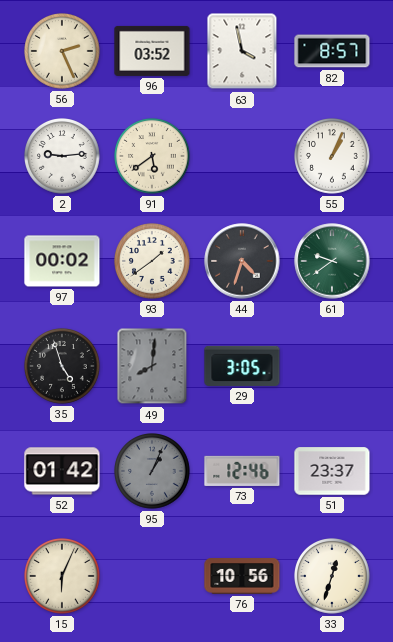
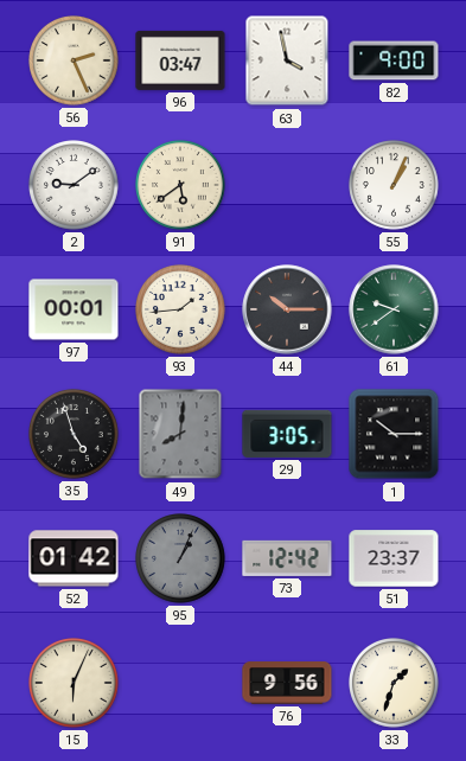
96: 03:52 -> 03:47 (180, 60)
82: 8:57 -> 9:00 (394, 60)
2: 9:14 -> 9:09 (75, 186)
97: 00:02 -> 00:01 (74, 309)
93: 1:39 -> 1:44 (181, 311)
44: 4:33 -> 10:15 (287, 309)
1: none -> 10:15 (394, 434)
73: 12:46 -> 12:42 (287, 558)
76: 10:56 -> 9:56 (287, 683)
33: 12:33 -> 1:33 (395, 684)
